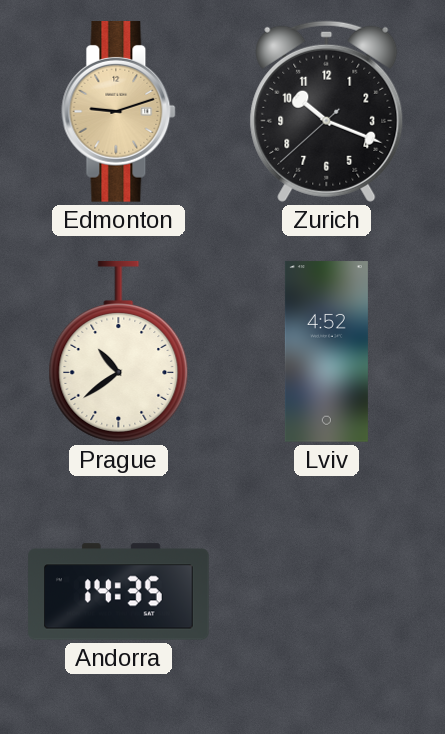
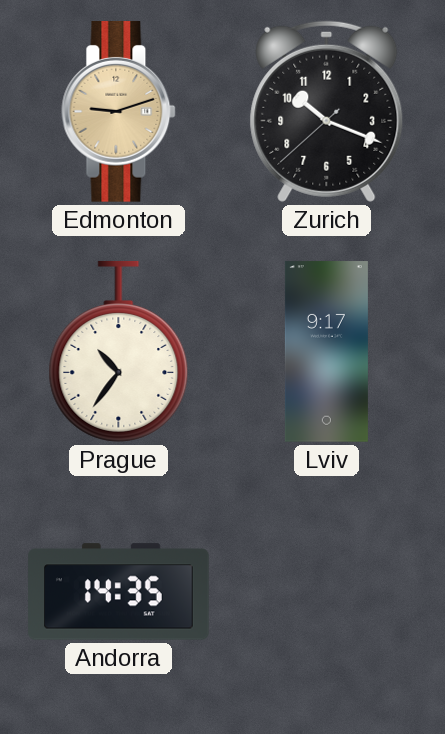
Prague: 10:39 -> 10:36 (119, 352)
Lviv: 4:52 -> 9:17 (326, 352)
